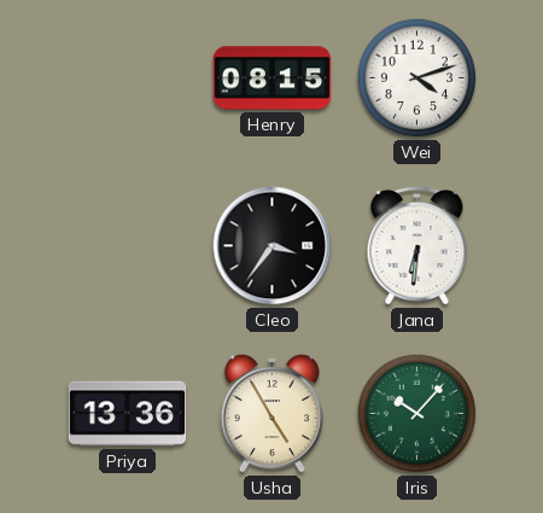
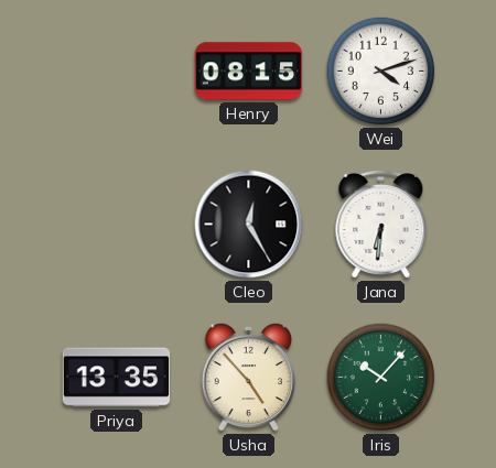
Cleo: 3:36 -> 12:25 (249, 225)
Priya: 13:36 -> 13:35 (117, 378)
Usha: 4:55 -> 4:53 (248, 377)
